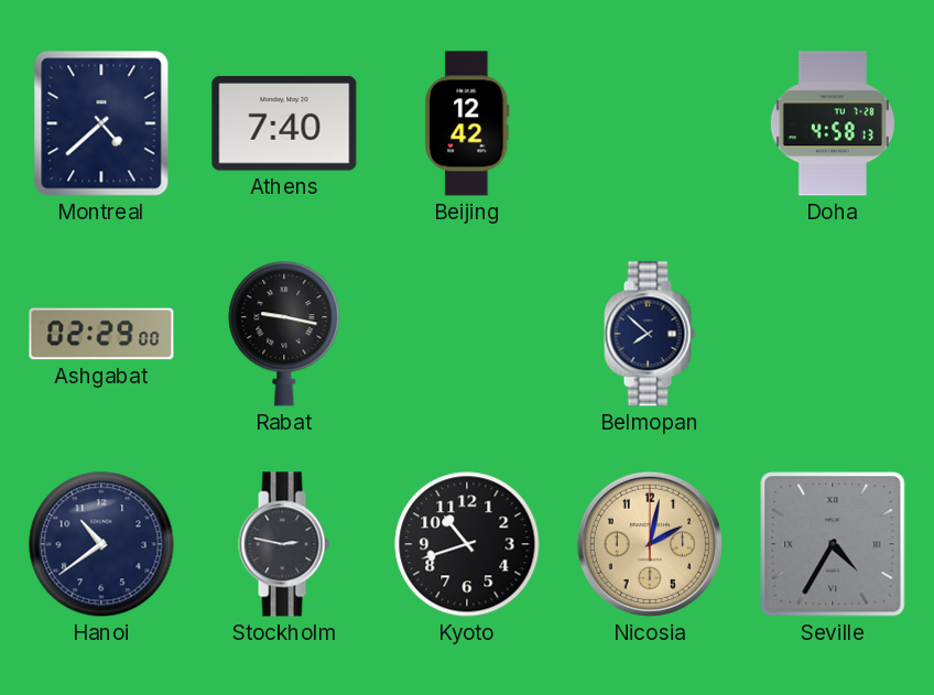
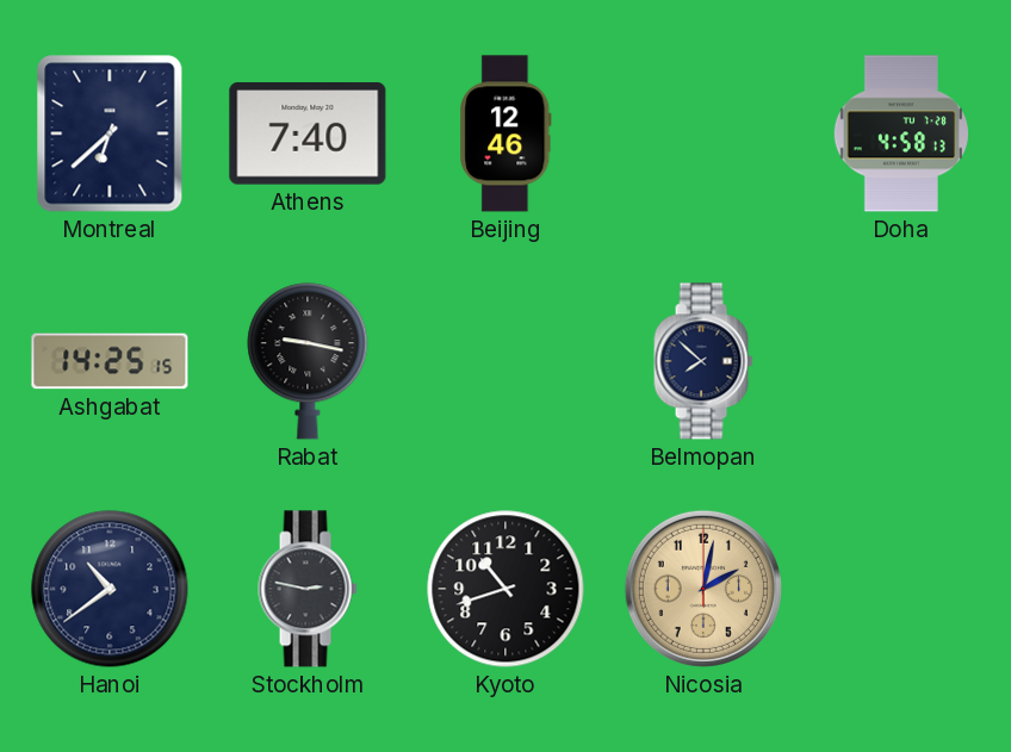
Montreal: 4:38 -> 6:38 (110, 133)
Beijing: 12:42 -> 12:46 (505, 133)
Ashgabat: 02:29 -> 14:25 (110, 361)
Seville: 4:35 -> none (833, 544)
